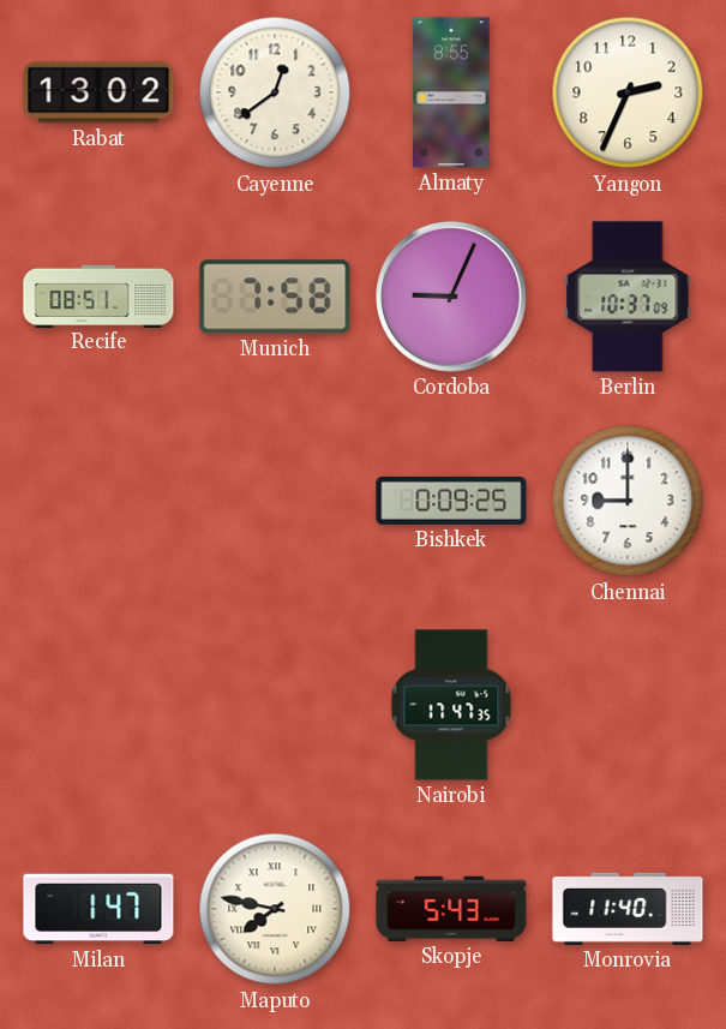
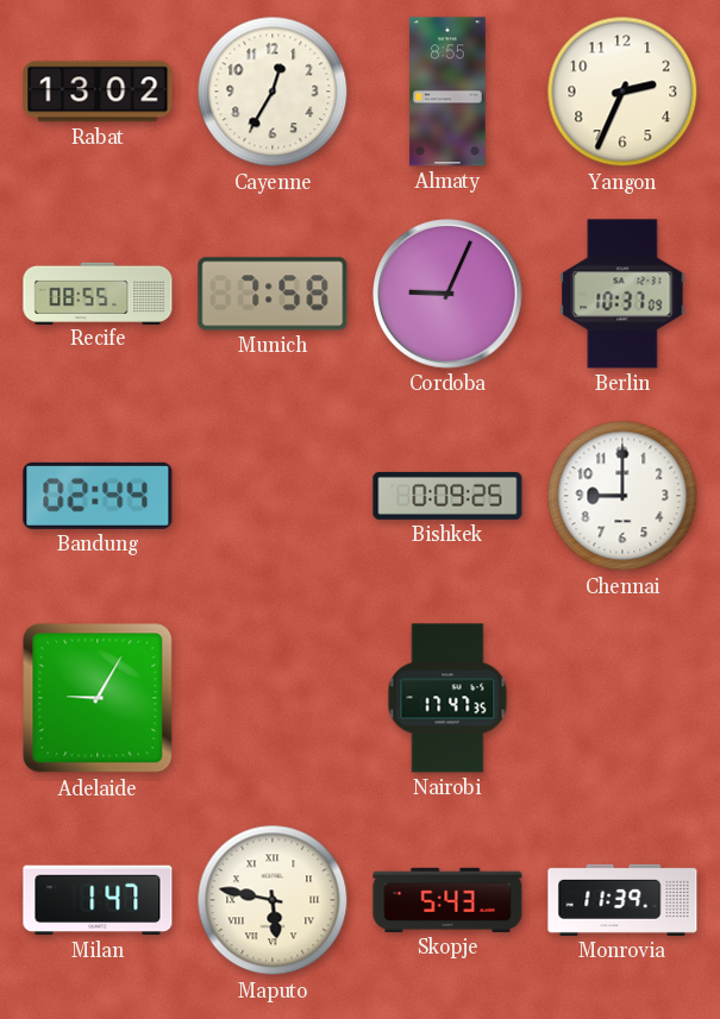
Cayenne: 12:39 -> 12:35 (273, 92)
Recife: 08:51 -> 08:55 (98, 293)
Bandung: none -> 02:44 (98, 496)
Adelaide: none -> 9:05 (98, 698)
Maputo: 7:47 -> 5:47 (273, 900)
Monrovia: 11:40 -> 11:39 (622, 900)
